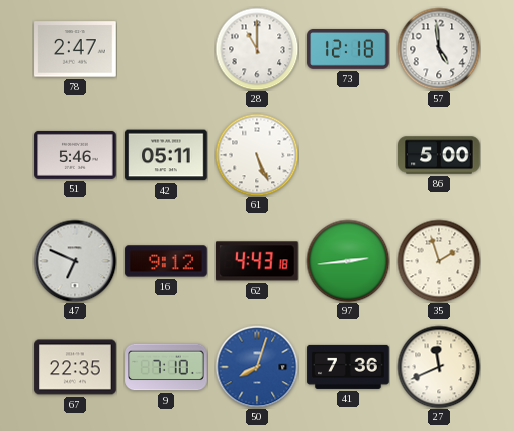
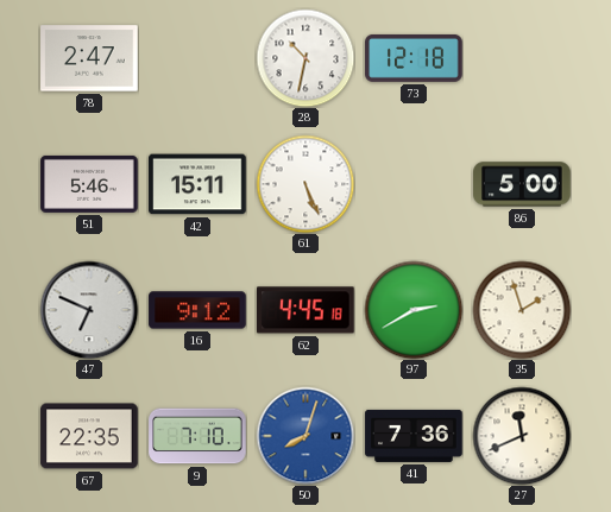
28: 11:00 -> 10:32 (305, 58)
57: 4:59 -> none (439, 49)
42: 05:11 -> 15:11 (197, 184)
62: 4:43 -> 4:45 (307, 310)
97: 2:44 -> 2:40 (414, 310)
